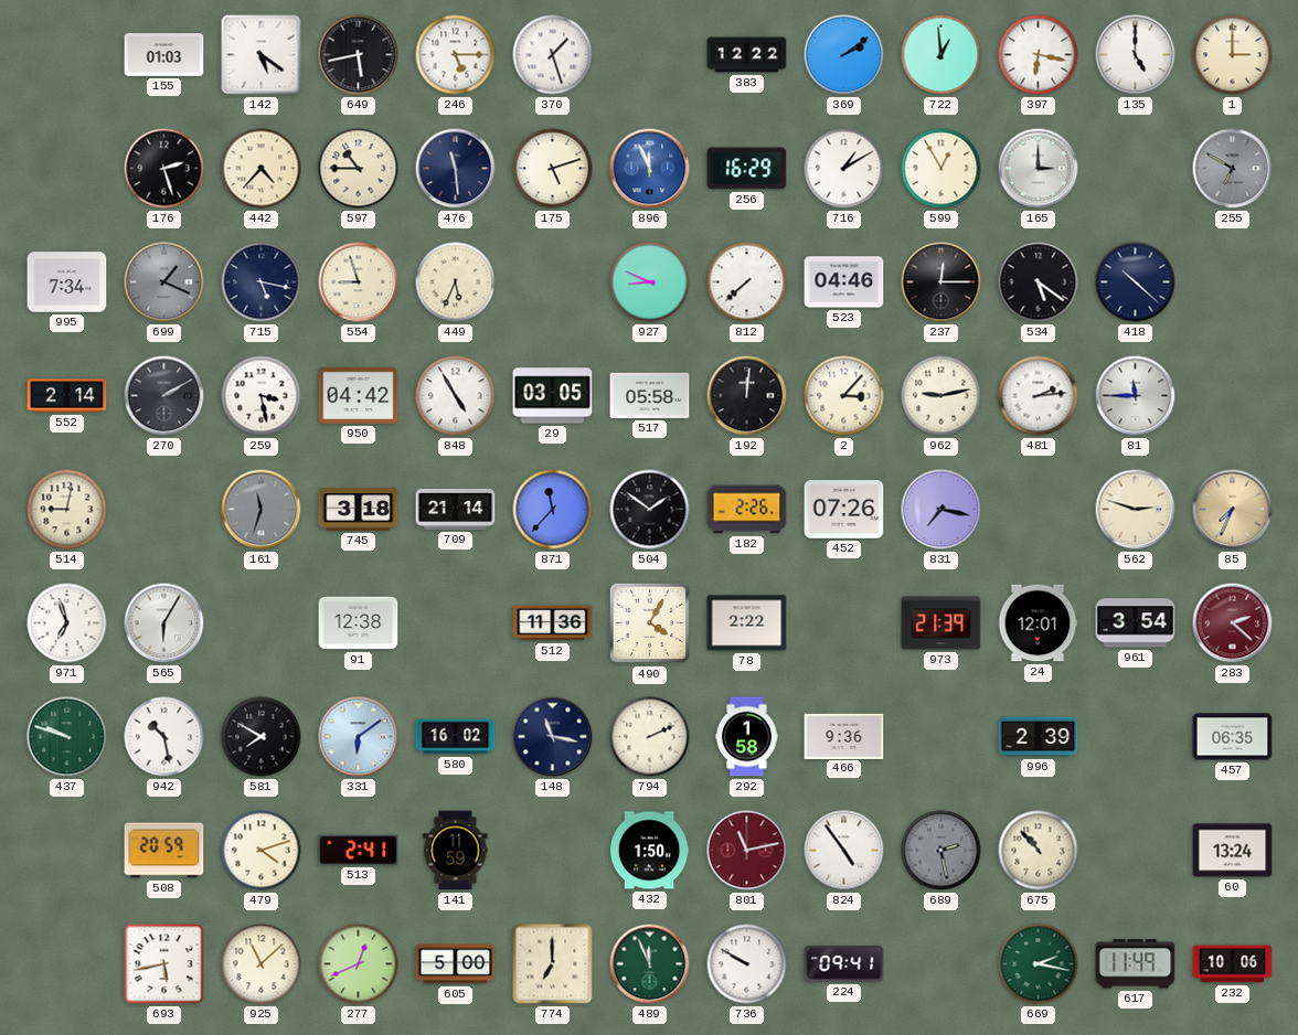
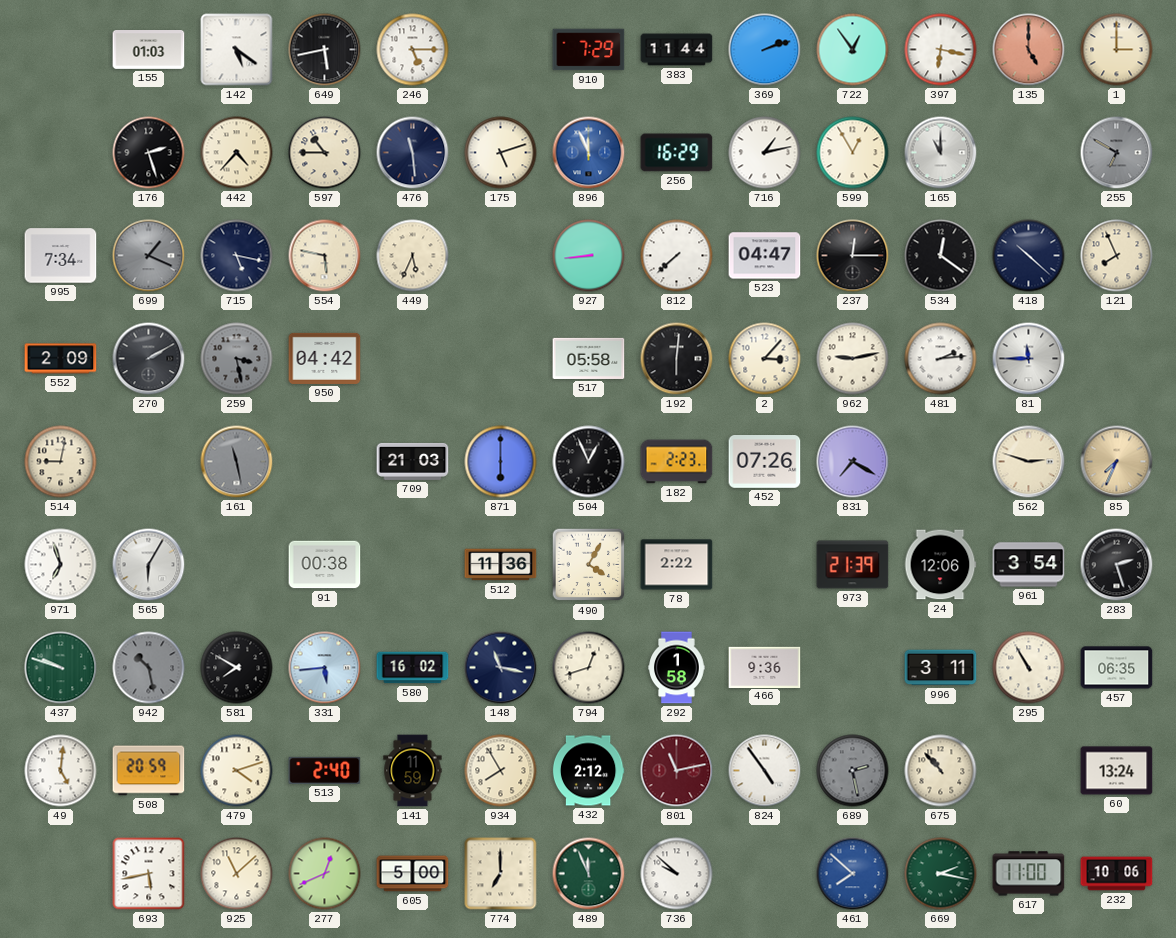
370: 1:27 -> none (553, 55)
910: none -> 7:29 (589, 50)
383: 12:22 -> 11:44 (677, 50)
369: 2:09 -> 2:12 (765, 50)
722: 12:59 -> 12:54 (853, 50)
135 dial: white -> salmon (1029, 50)
716: 1:10 -> 1:13 (765, 153)
165: 3:00 -> 11:00 (941, 153)
554: 8:57 -> 5:47 (325, 256)
927: 8:49 -> 8:44 (589, 256)
523: 04:46 -> 04:47 (765, 256)
534: 5:21 -> 12:21 (941, 256)
121: none -> 7:56 (1117, 256)
552: 2:14 -> 2:09 (61, 359)
259 dial: white -> grey (237, 359)
848: 4:55 -> none (456, 396)
29: 03:05 -> none (553, 396)
192: 12:01 -> 6:01 (677, 359)
161: 11:33 -> 11:28 (237, 462)
745: 3:18 -> none (359, 510)
709: 21:14 -> 21:03 (413, 461)
871: 11:37 -> 6:00 (501, 462)
504: 1:51 -> 12:56 (589, 462)
182: 2:26 -> 2:23 (677, 462)
831: 7:17 -> 7:20 (853, 462)
91: 12:38 -> 00:38 (325, 565)
24: 12:01 -> 12:06 (940, 565)
283: 2:22 -> 2:27 (1117, 565)
283 dial: burgundy -> black (1117, 565)
942 dial: white -> grey (149, 668)
331: 6:09 -> 5:44 (325, 668)
794: 2:11 -> 12:42 (589, 668)
996: 2:39 -> 3:11 (941, 668)
295: none -> 10:55 (1029, 668)
49: none -> 5:01 (61, 771)
513: 2:41 -> 2:40 (325, 770)
934: none -> 7:55 (501, 771)
432: 1:50 -> 2:12 (588, 771)
736: 9:50 -> 9:52 (677, 874)
224: 09:41 -> none (844, 964)
461: none -> 7:52 (853, 874)
617: 11:49 -> 11:00 (1029, 874)
